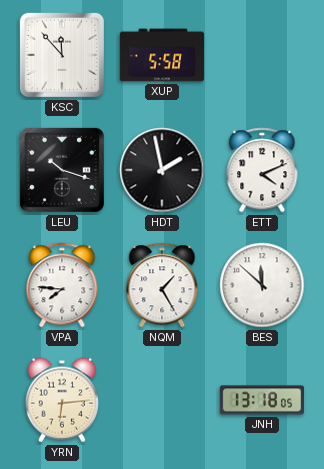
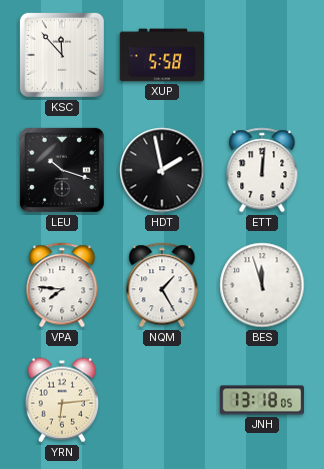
ETT: 4:11 -> 12:01 (262, 170)
BES: 11:52 -> 11:57 (262, 285)
